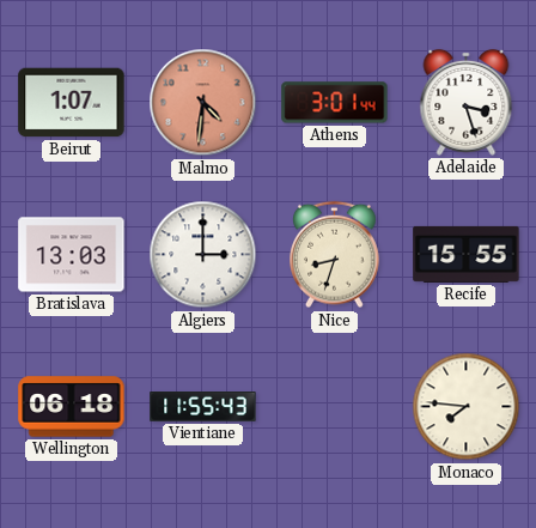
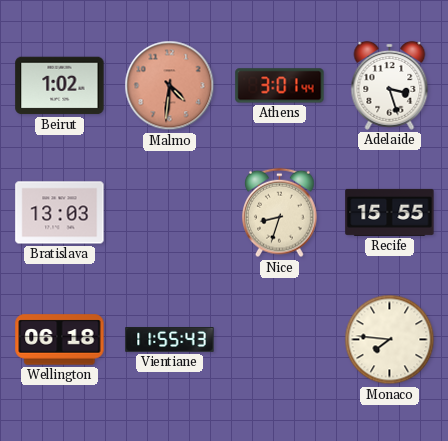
Beirut: 1:07 -> 1:02 (60, 86)
Algiers: 3:00 -> none (203, 255)
